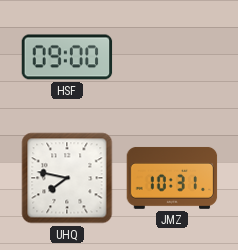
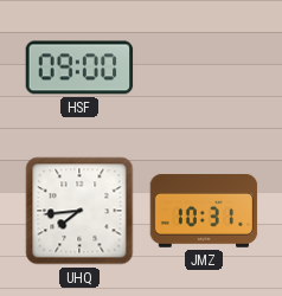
UHQ: 7:47 -> 7:44 (79, 211)
